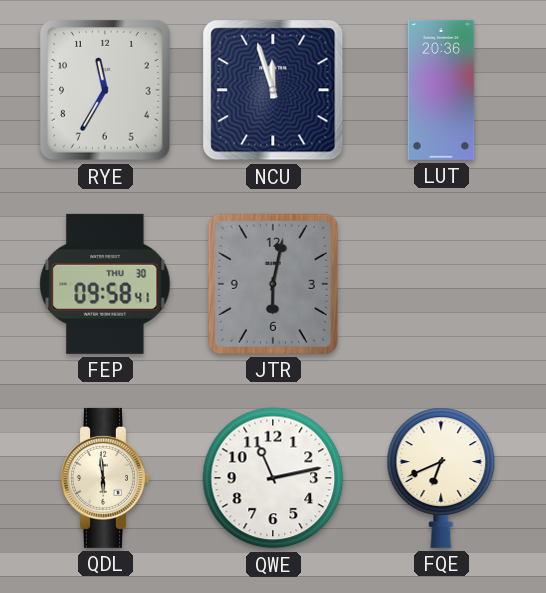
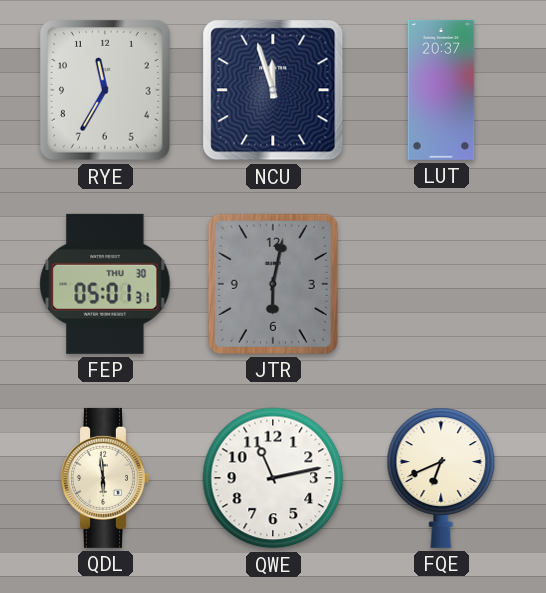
LUT: 20:36 -> 20:37 (441, 90)
FEP: 09:58 -> 05:01 (105, 284)
